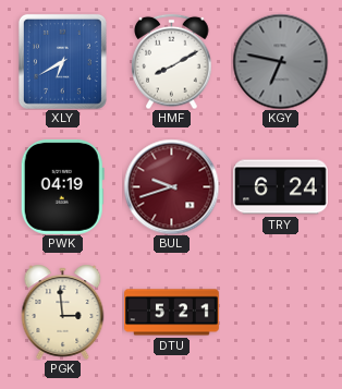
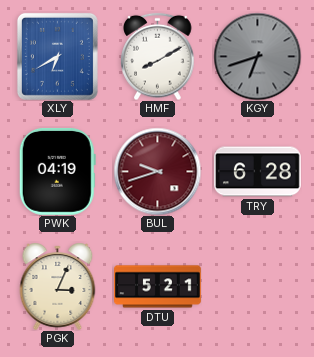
KGY: 6:47 -> 6:42 (257, 56)
TRY: 6:24 -> 6:28 (258, 172)
PGK: 2:59 -> 3:04 (58, 286)
